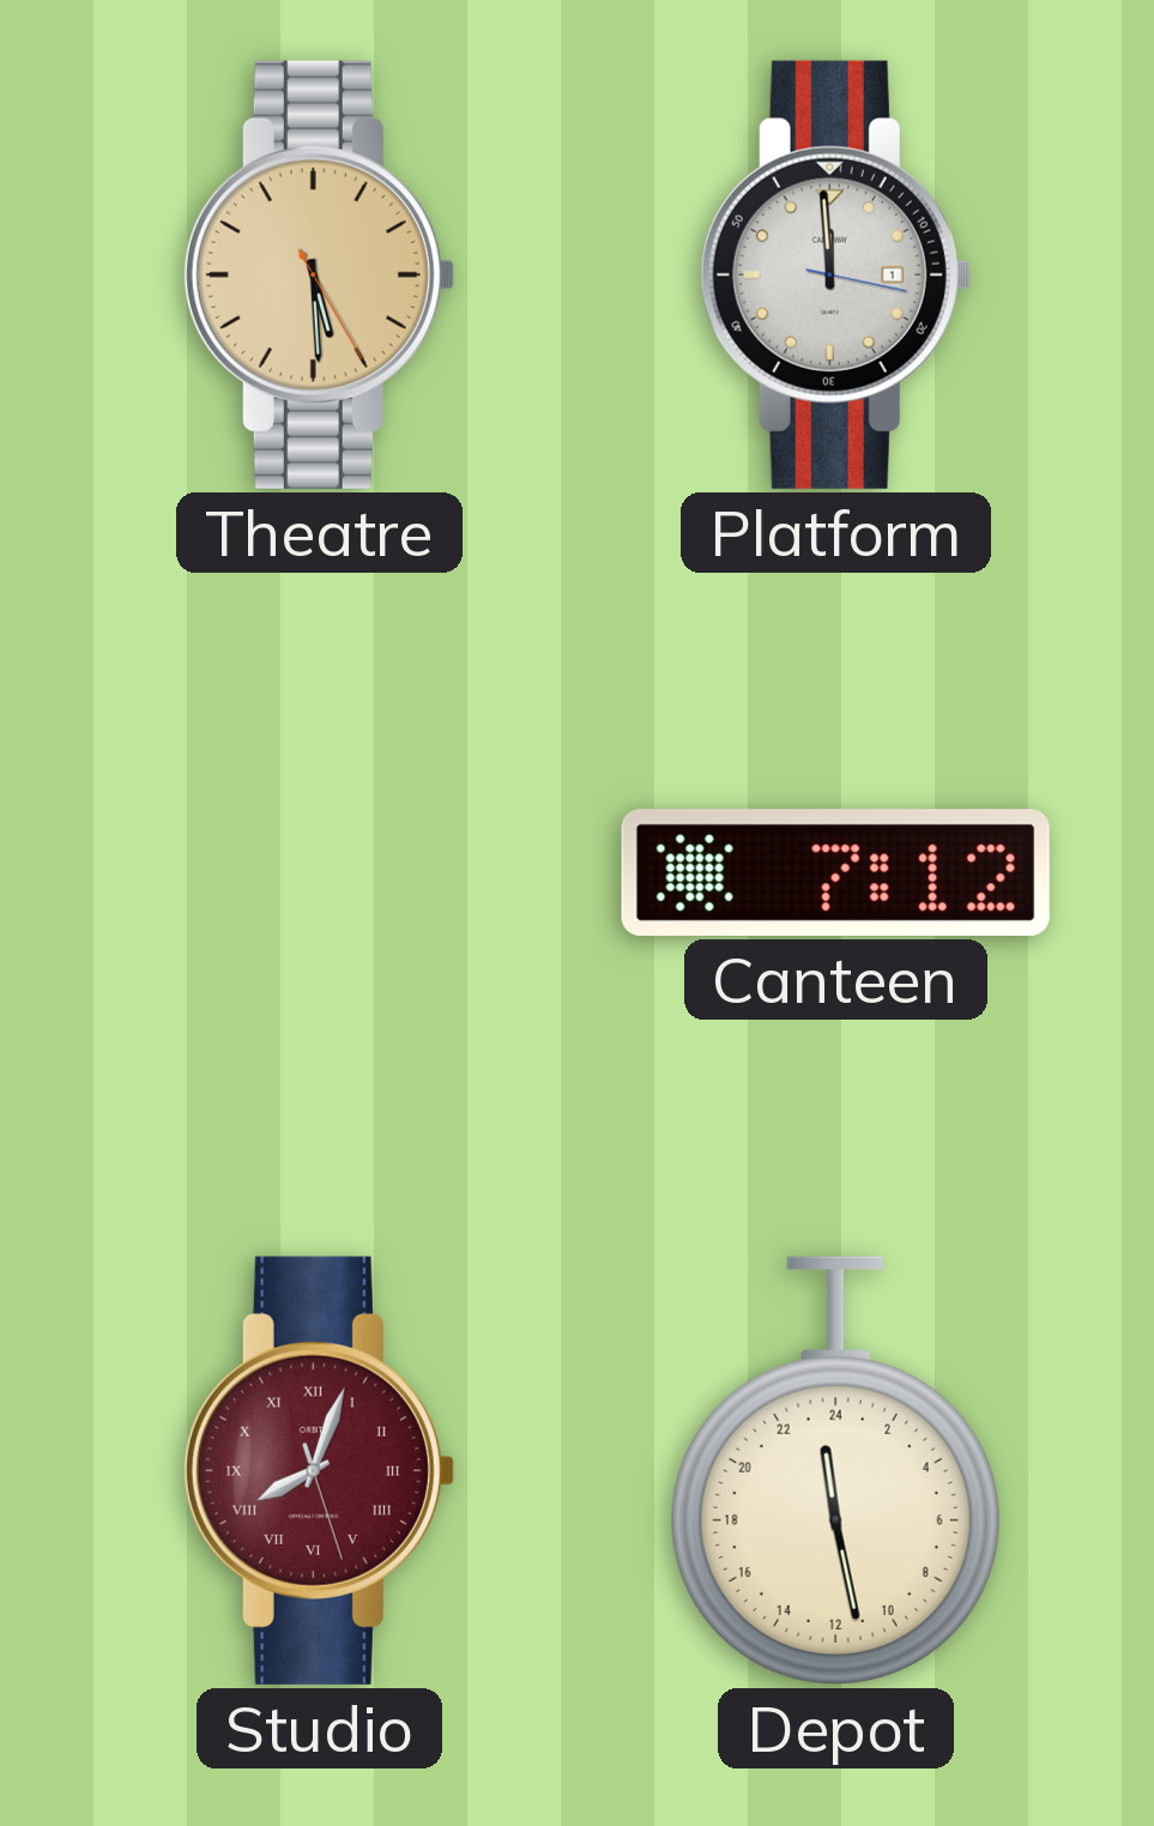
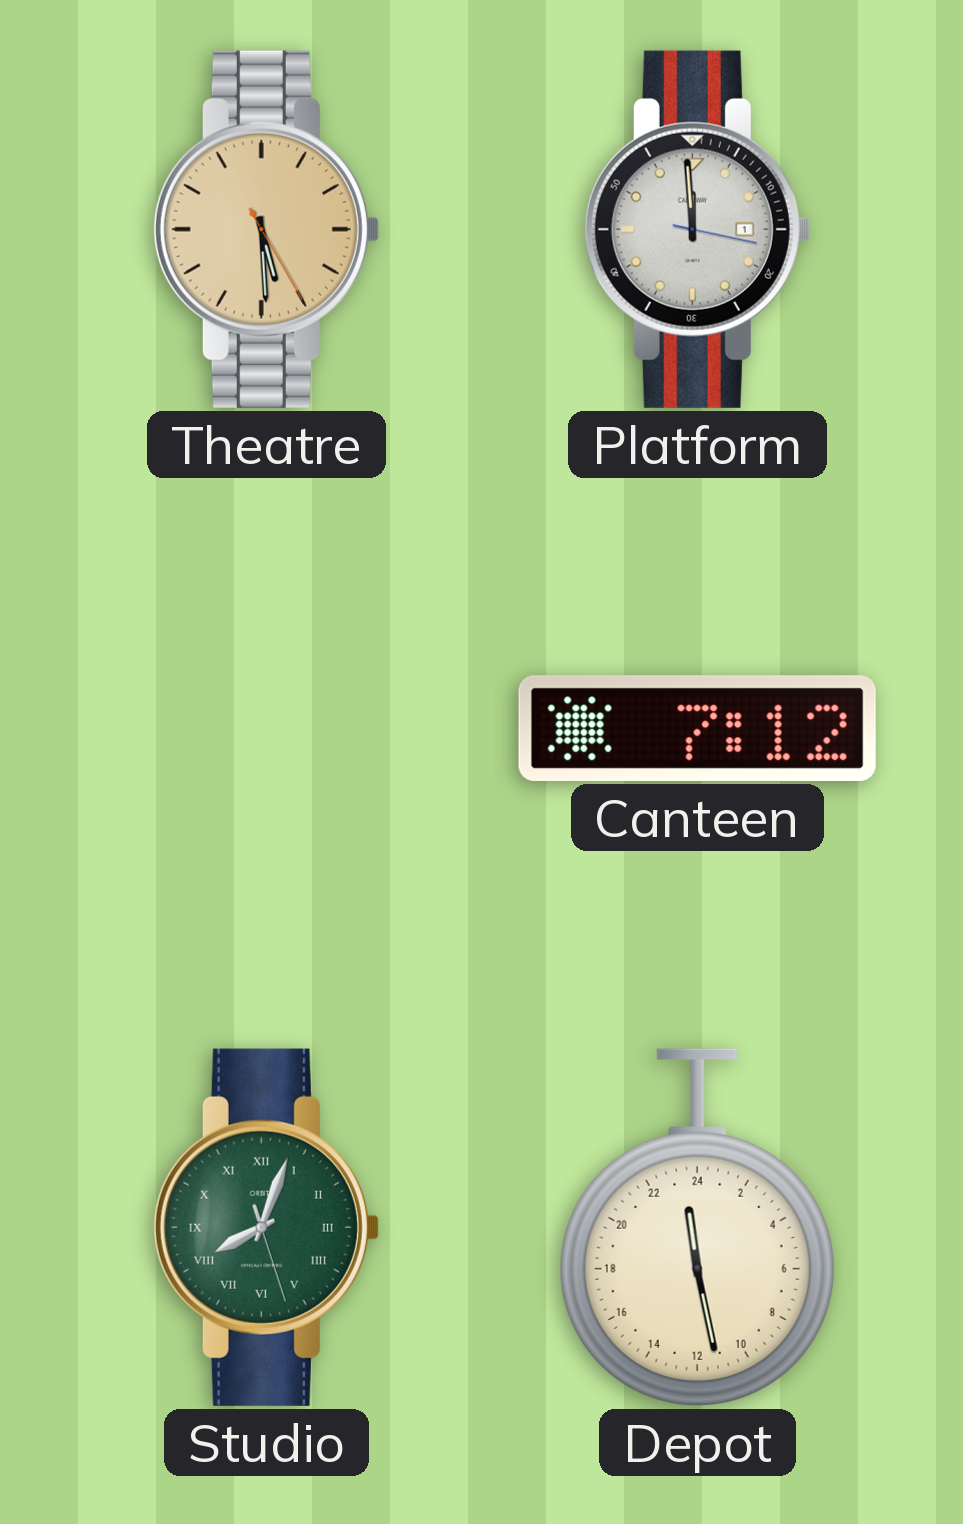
Studio dial: burgundy -> green (266, 1227)
